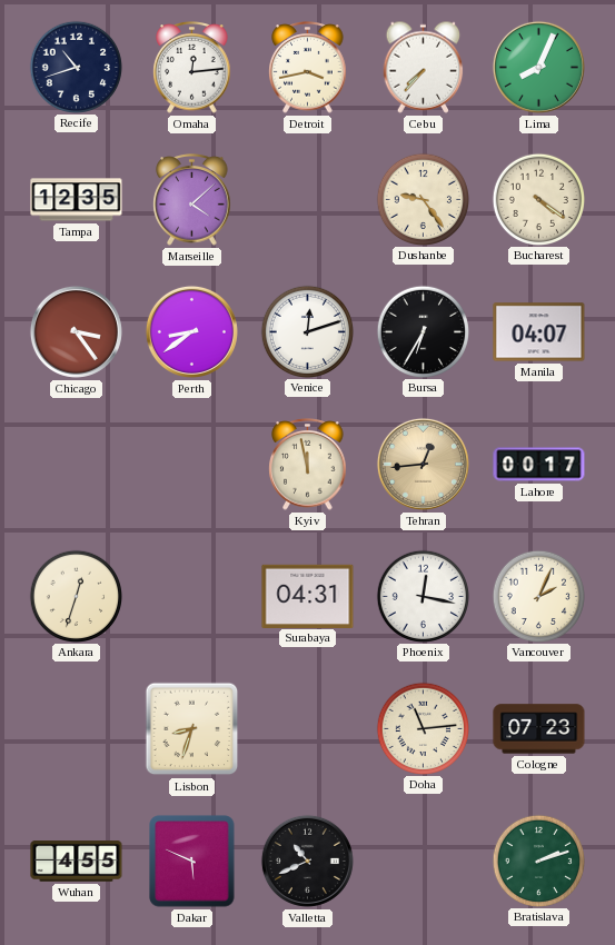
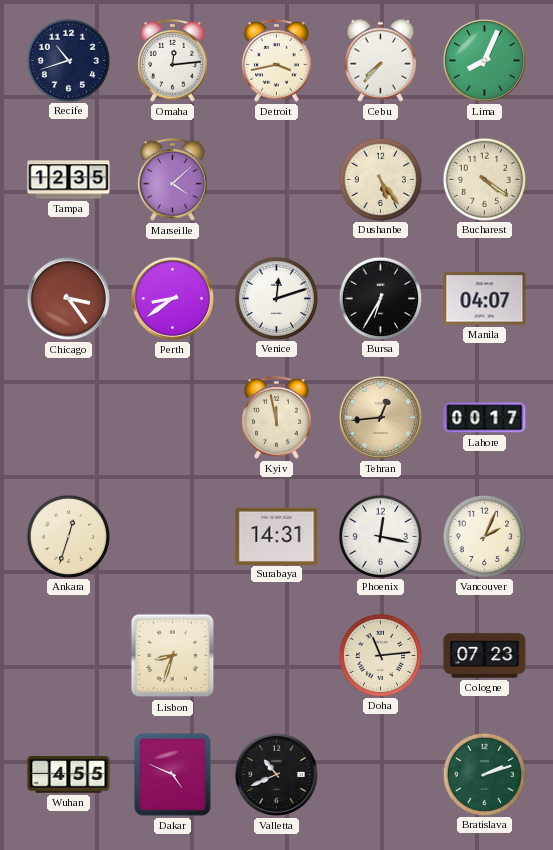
Dushanbe: 9:24 -> 5:24 (380, 179)
Surabaya: 04:31 -> 14:31 (277, 536)
Dakar: 5:49 -> 4:49 (173, 775)
